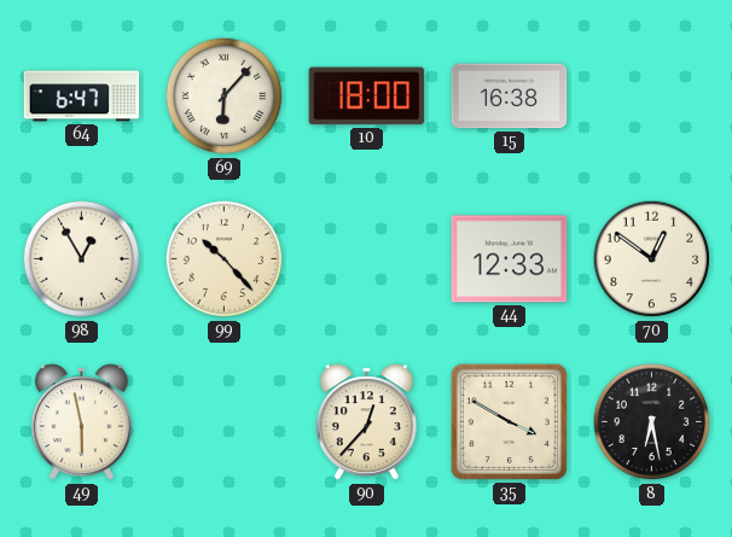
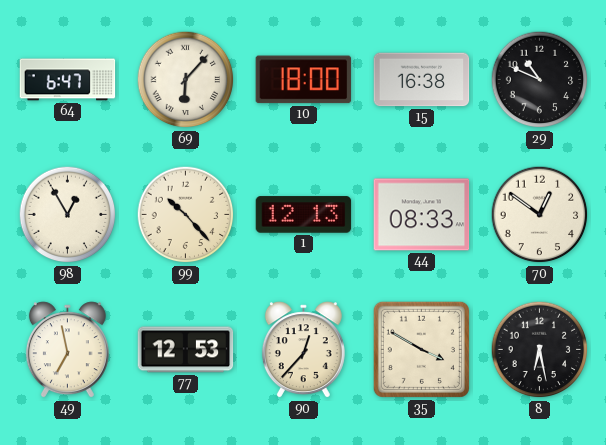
29: none -> 10:49 (540, 80)
1: none -> 12:13 (304, 215)
44: 12:33 -> 08:33 (422, 215)
49: 5:58 -> 6:58 (67, 350)
77: none -> 12:53 (186, 350)
